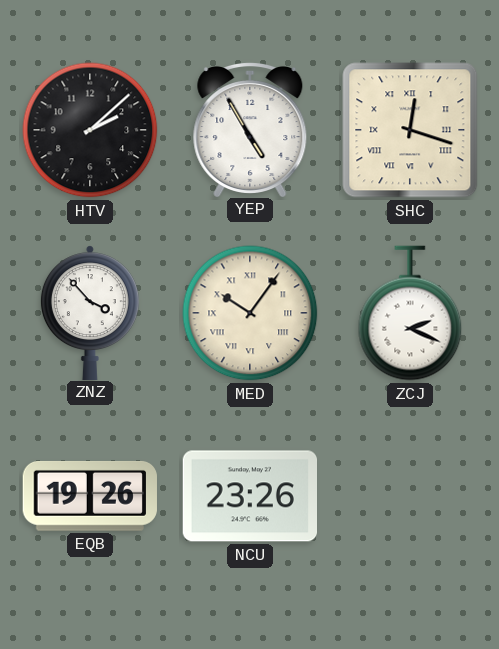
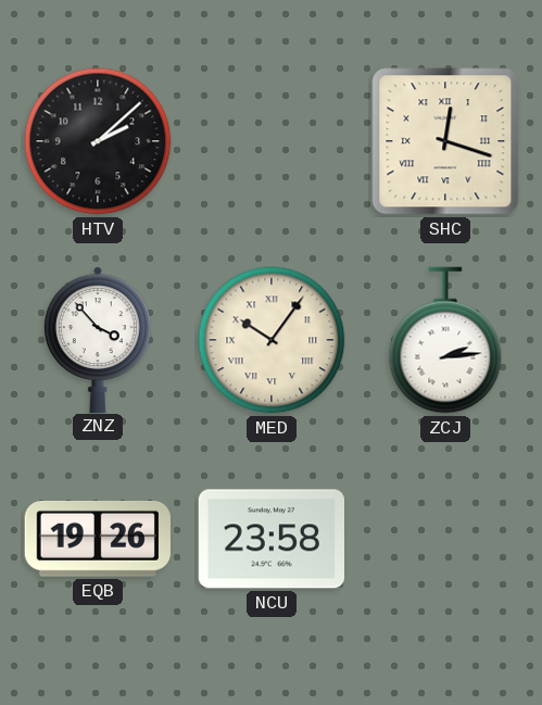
YEP: 4:55 -> none (250, 129)
ZCJ: 2:19 -> 2:14 (445, 340)
NCU: 23:26 -> 23:58 (270, 539)
